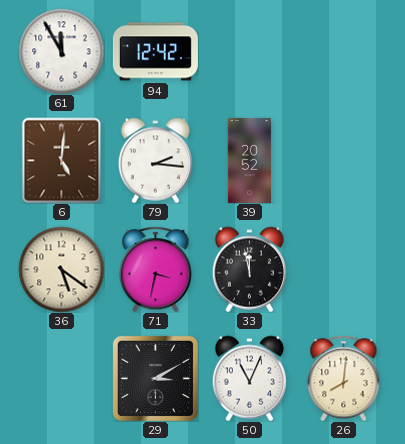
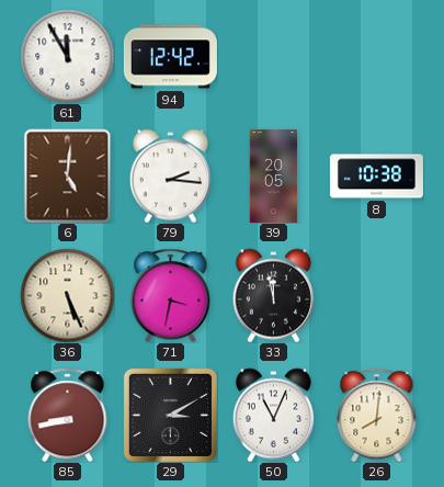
39: 20:52 -> 20:05 (274, 175)
8: none -> 10:38 (376, 177)
36: 5:21 -> 5:26 (67, 295)
85: none -> 8:43 (68, 415)
